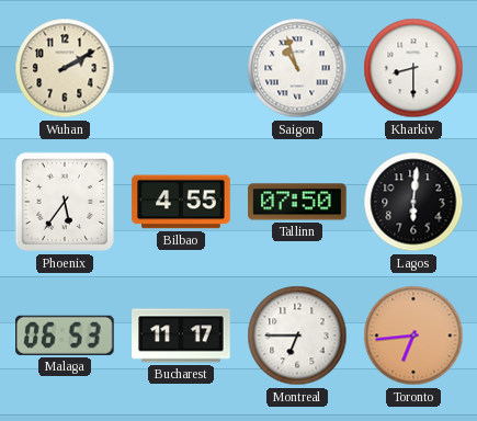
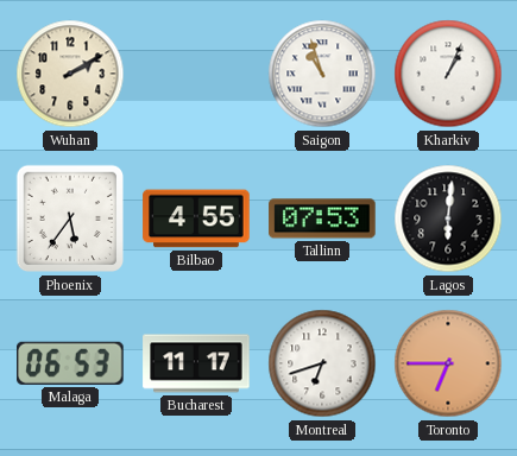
Kharkiv: 8:30 -> 1:04 (448, 74)
Tallinn: 07:50 -> 07:53 (322, 218)
Montreal: 6:45 -> 6:42 (322, 363)
Toronto: 6:44 -> 6:45 (448, 363)
